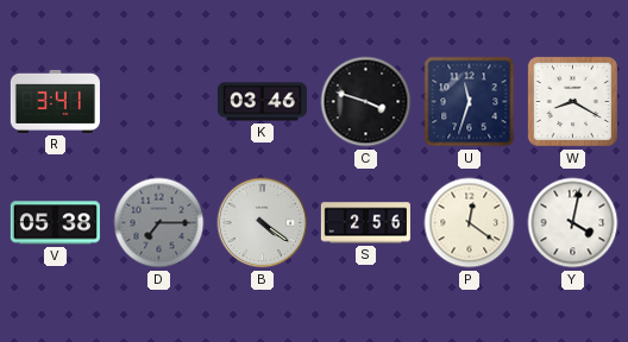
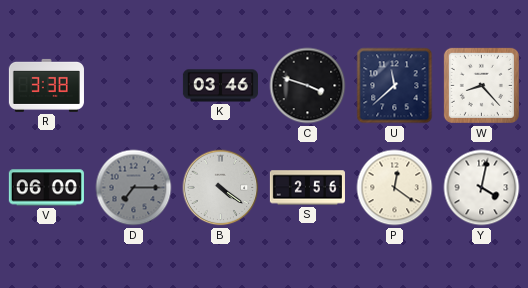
R: 3:41 -> 3:38 (46, 85)
U: 11:33 -> 11:38 (395, 86)
W: 8:20 -> 8:23 (481, 85)
V: 05:38 -> 06:00 (46, 188)
